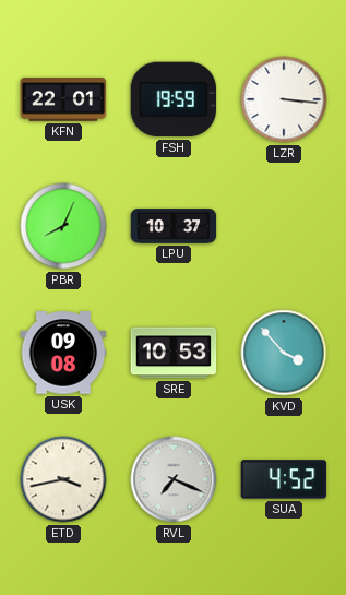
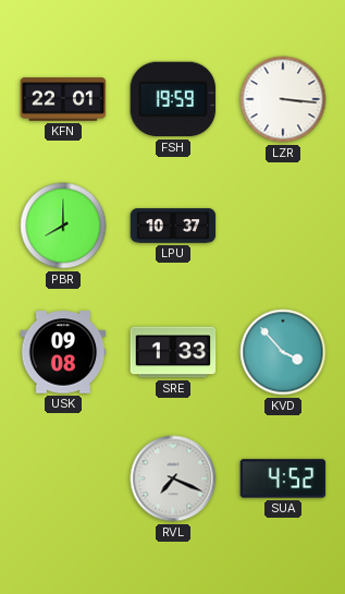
PBR: 8:04 -> 8:00 (63, 226)
SRE: 10:53 -> 1:33 (173, 352)
ETD: 3:43 -> none (63, 479)
